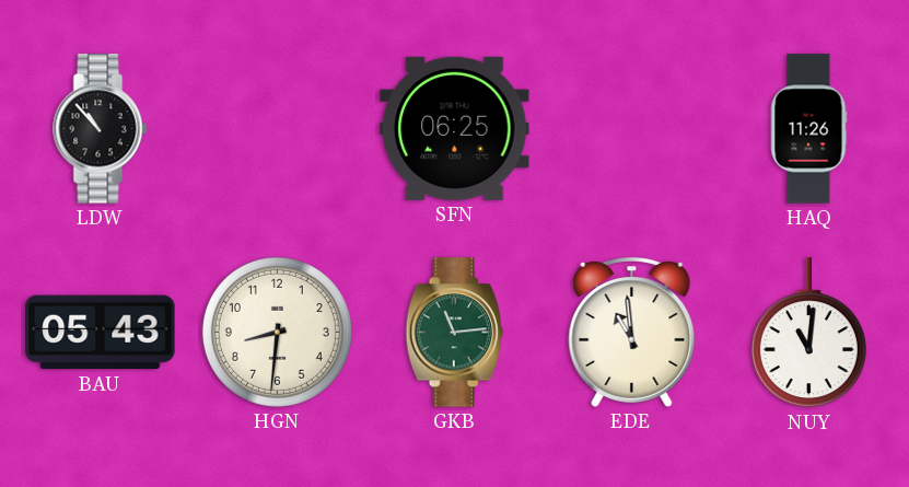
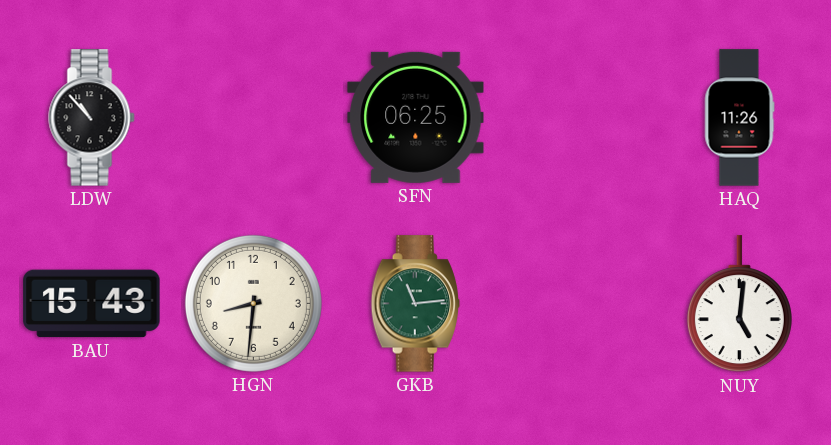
BAU: 05:43 -> 15:43 (92, 304)
EDE: 10:59 -> none (632, 333)
NUY: 11:01 -> 5:01 (739, 304)
